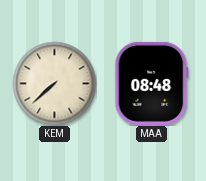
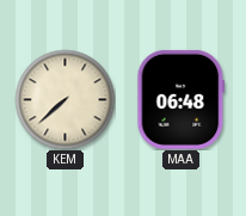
MAA: 08:48 -> 06:48 (182, 99)
